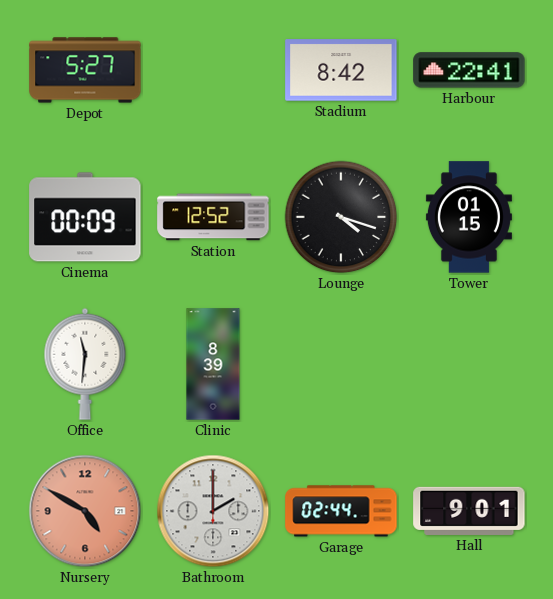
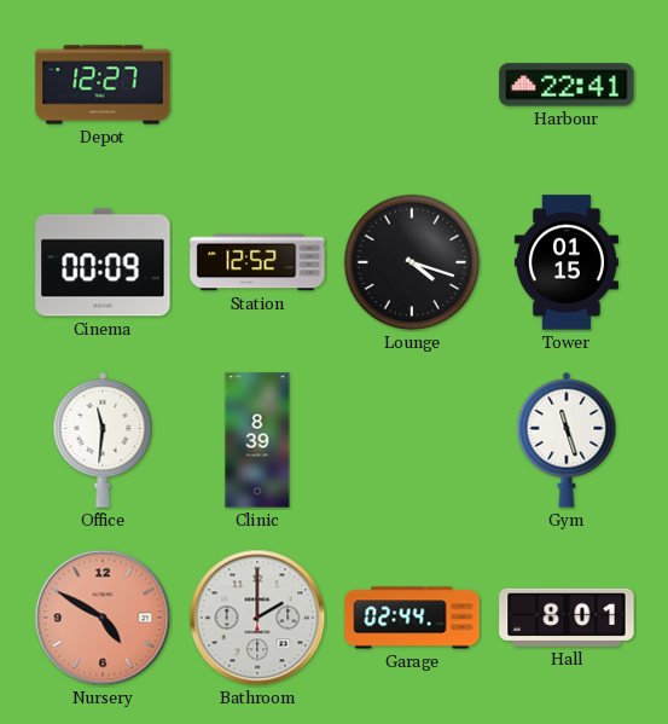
Depot: 5:27 -> 12:27 (103, 85)
Stadium: 8:42 -> none (341, 70)
Gym: none -> 11:27 (567, 440)
Hall: 9:01 -> 8:01 (567, 618)
